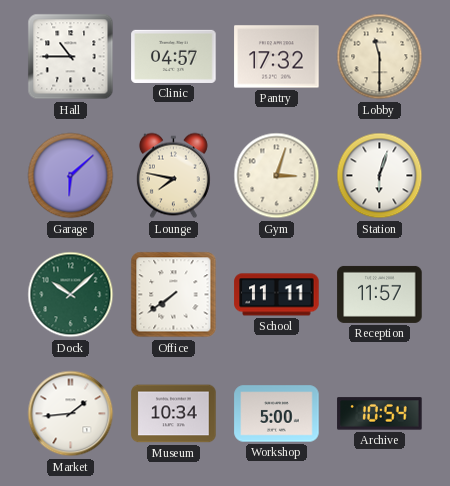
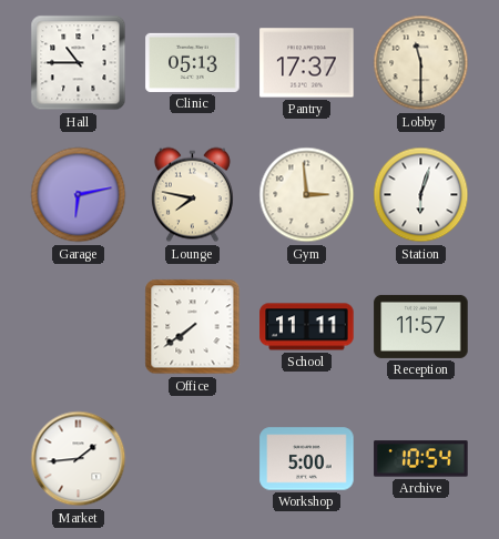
Clinic: 04:57 -> 05:13 (193, 62)
Pantry: 17:32 -> 17:37 (307, 63)
Garage: 6:08 -> 6:13 (79, 195)
Gym: 3:03 -> 2:59 (307, 195)
Dock: 10:08 -> none (71, 295)
Museum: 10:34 -> none (174, 414)
